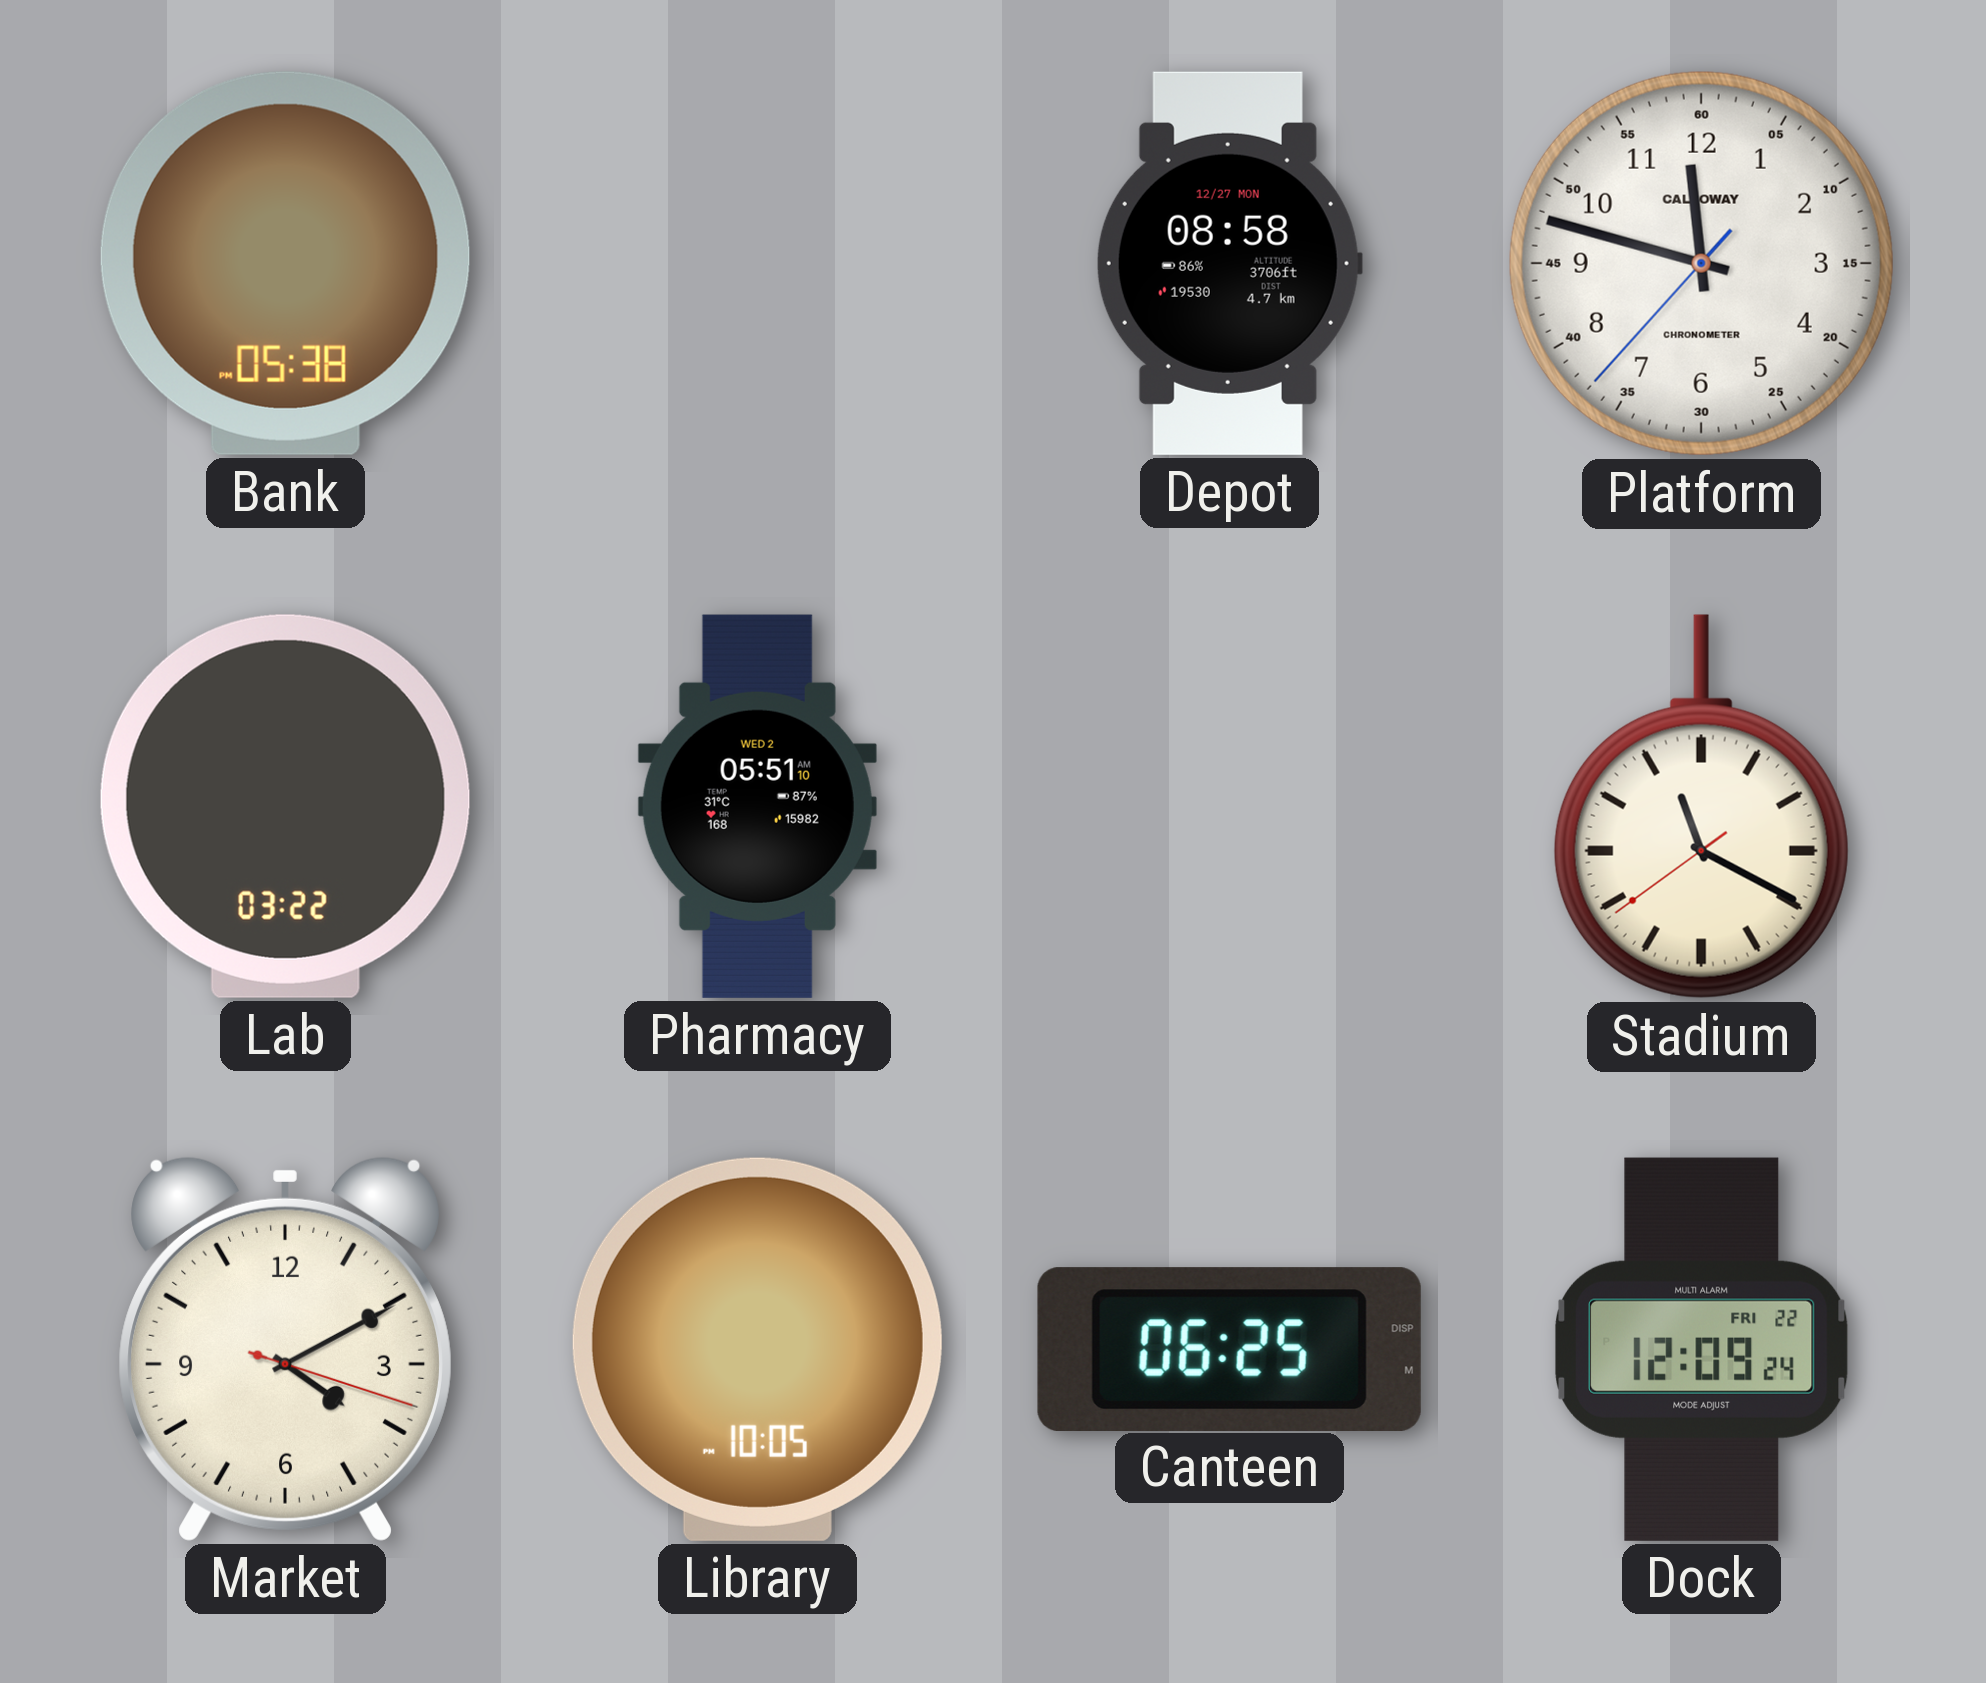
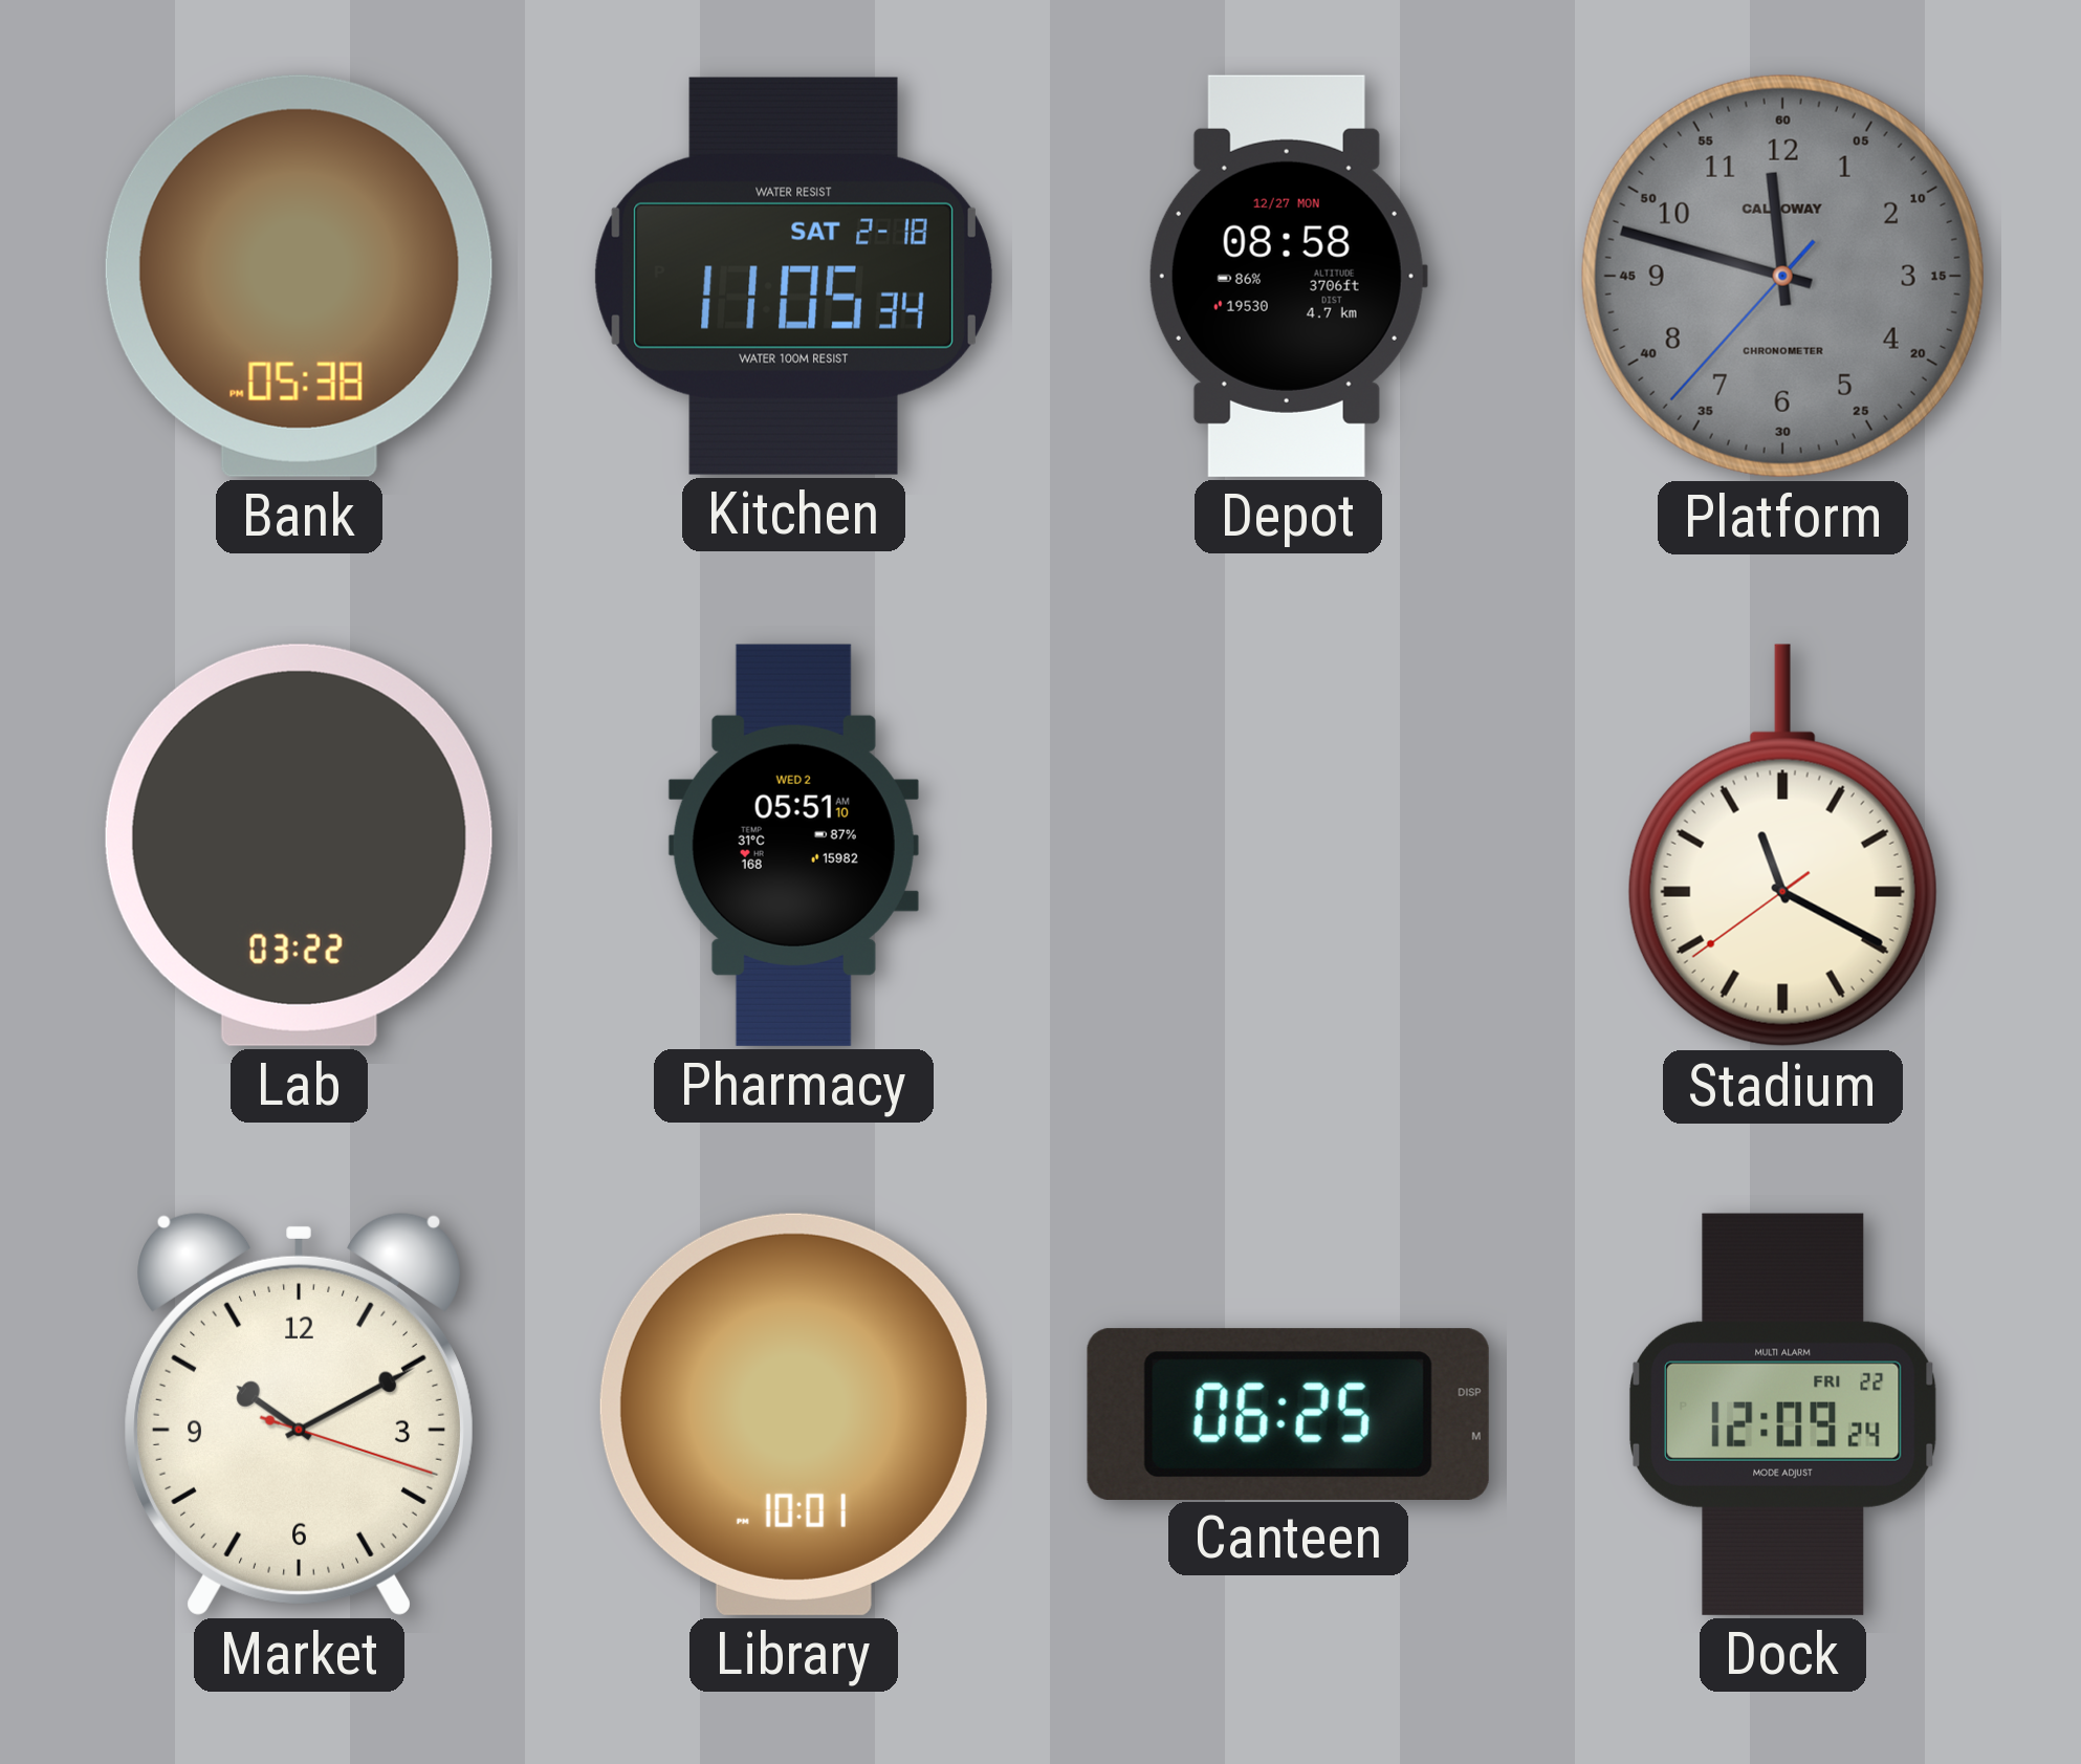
Kitchen: none -> 11:05 (793, 276)
Platform dial: white -> grey (1782, 276)
Market: 4:10 -> 10:10 (299, 1414)
Library: 10:05 -> 10:01 (793, 1414)
